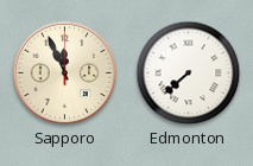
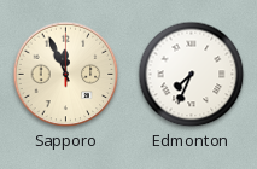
Edmonton: 7:38 -> 7:34 (192, 75)
